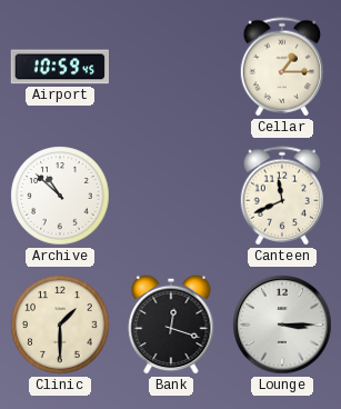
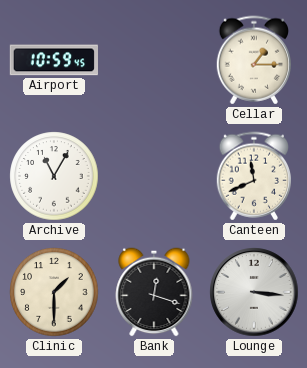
Archive: 10:52 -> 11:05 (54, 176)
Lounge: 3:15 -> 3:16 (254, 292)
